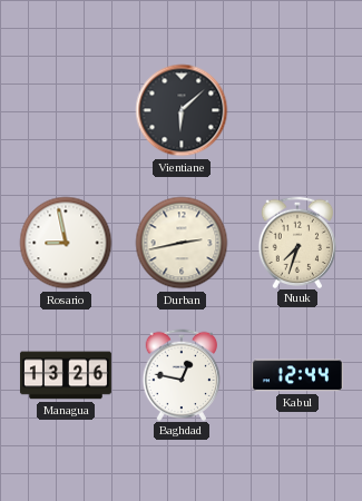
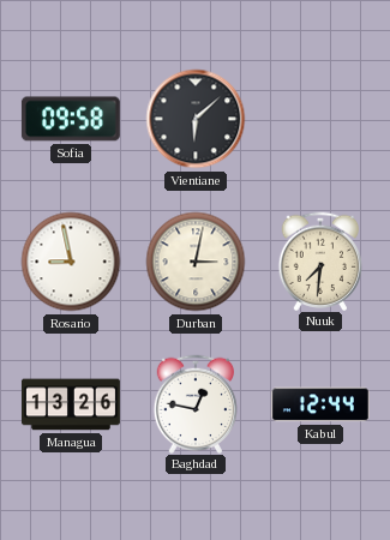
Sofia: none -> 09:58 (71, 119)
Durban: 2:43 -> 3:02 (196, 262)
Nuuk: 7:33 -> 7:31 (320, 260)
